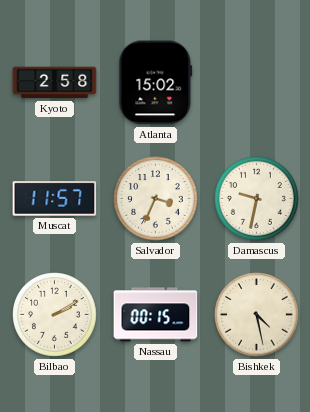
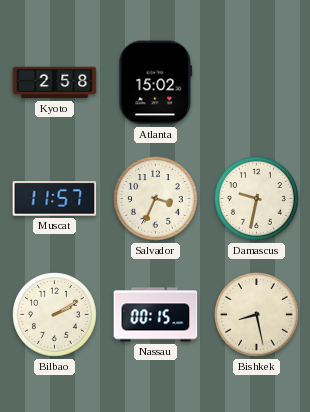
Bishkek: 4:28 -> 8:28 (257, 315)
